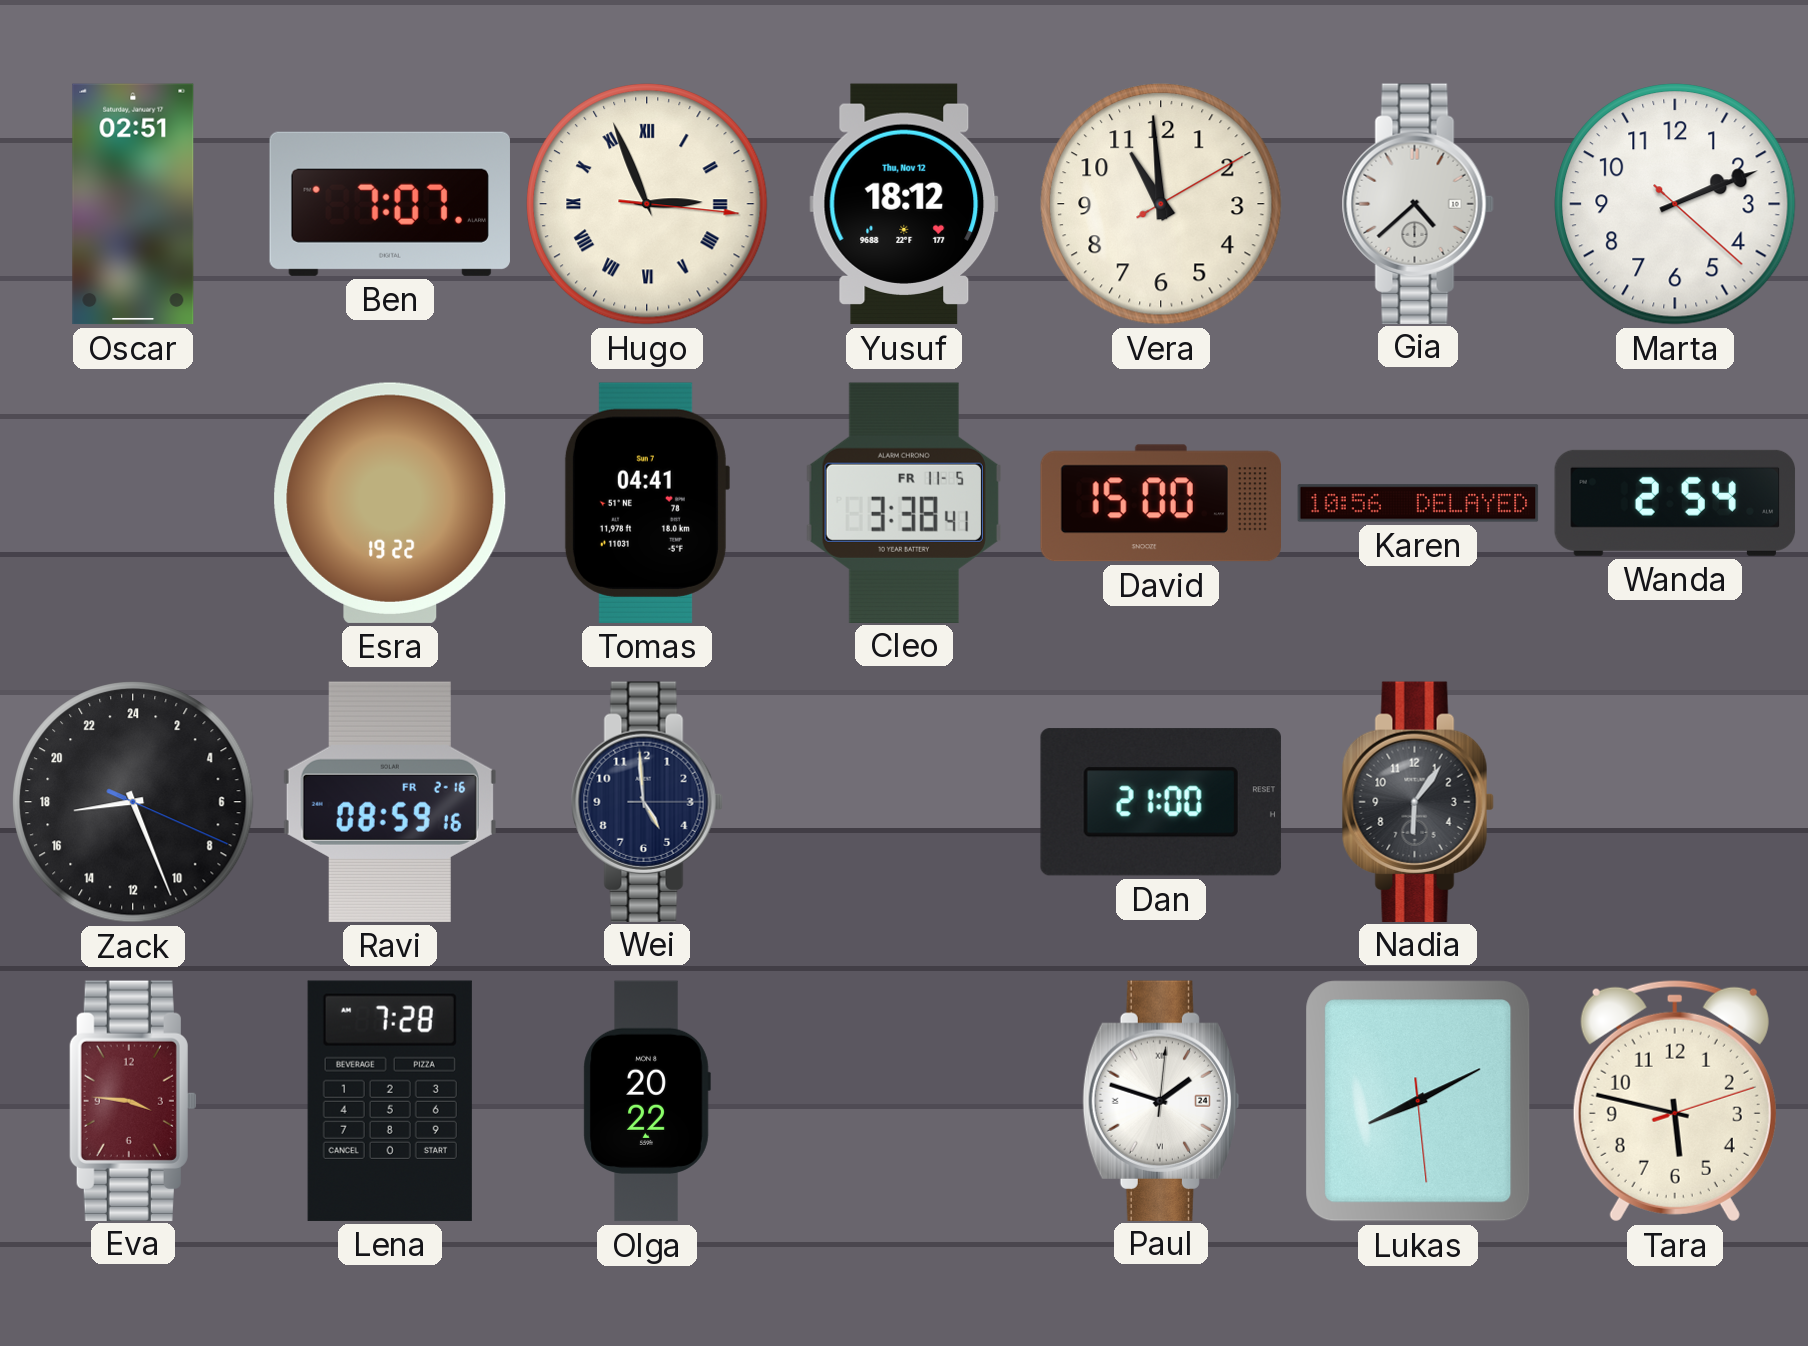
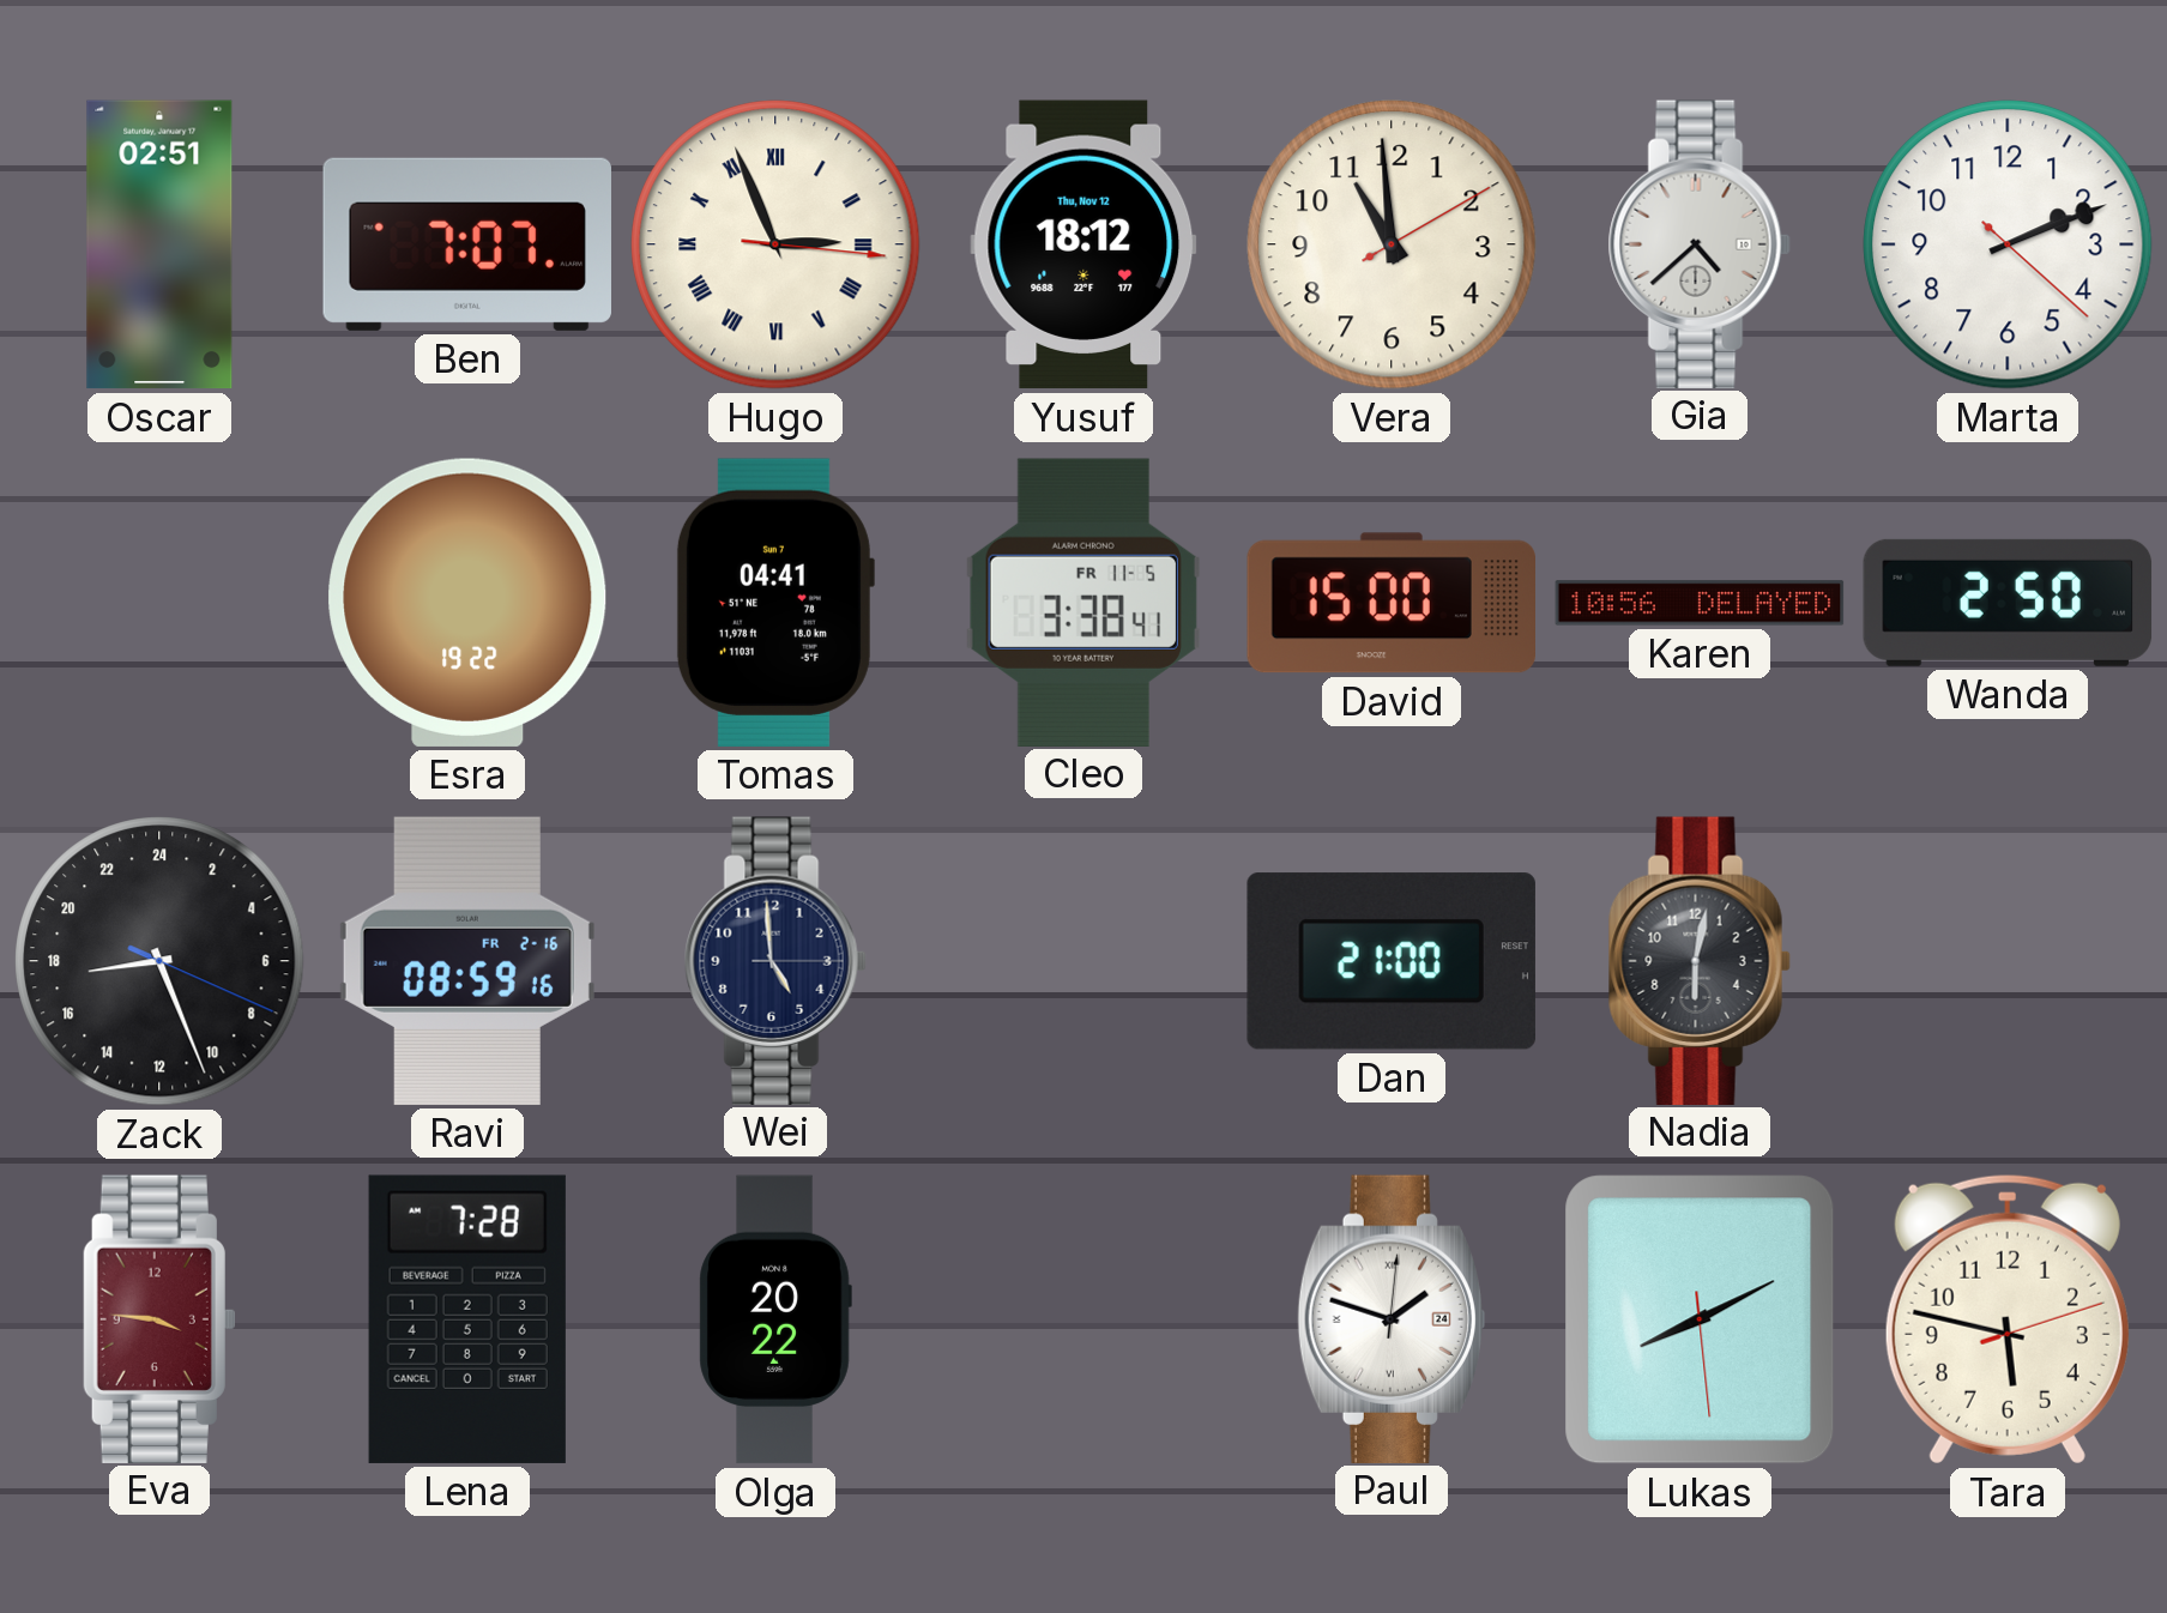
Wanda: 2:54 -> 2:50 (2008, 603)
Nadia: 6:06 -> 6:02 (1700, 960)
